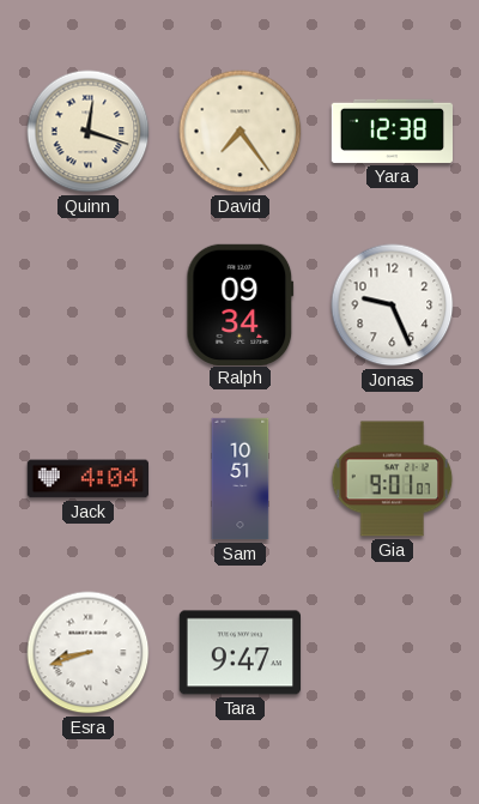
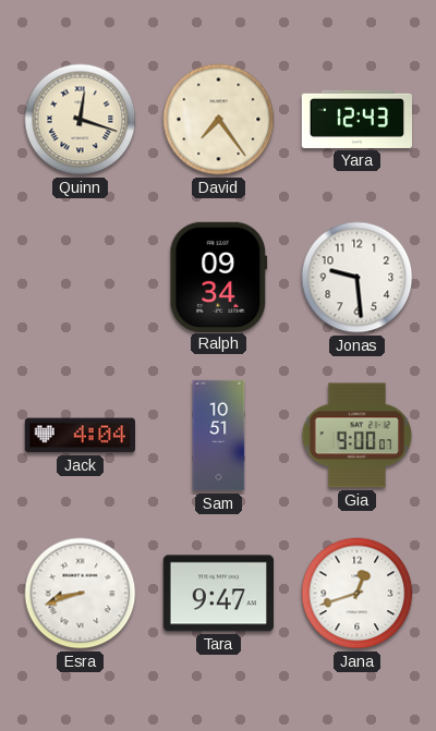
Yara: 12:38 -> 12:43 (358, 119)
Jonas: 9:26 -> 9:29 (358, 278)
Gia: 9:01 -> 9:00 (358, 436)
Jana: none -> 12:42 (358, 594)
